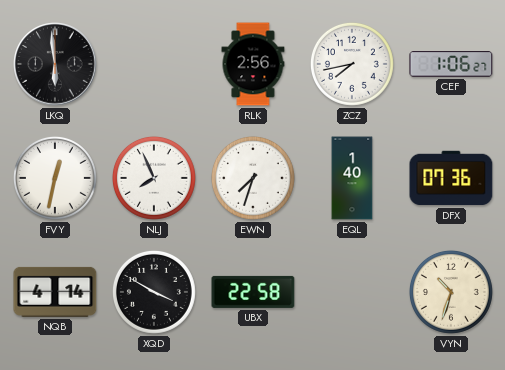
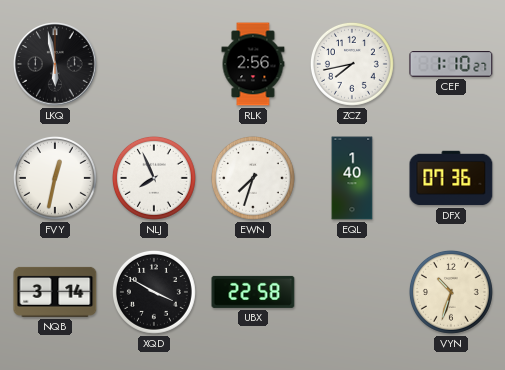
LKQ: 5:59 -> 5:58 (55, 64)
CEF: 1:06 -> 1:10 (451, 64)
NQB: 4:14 -> 3:14 (55, 292)
